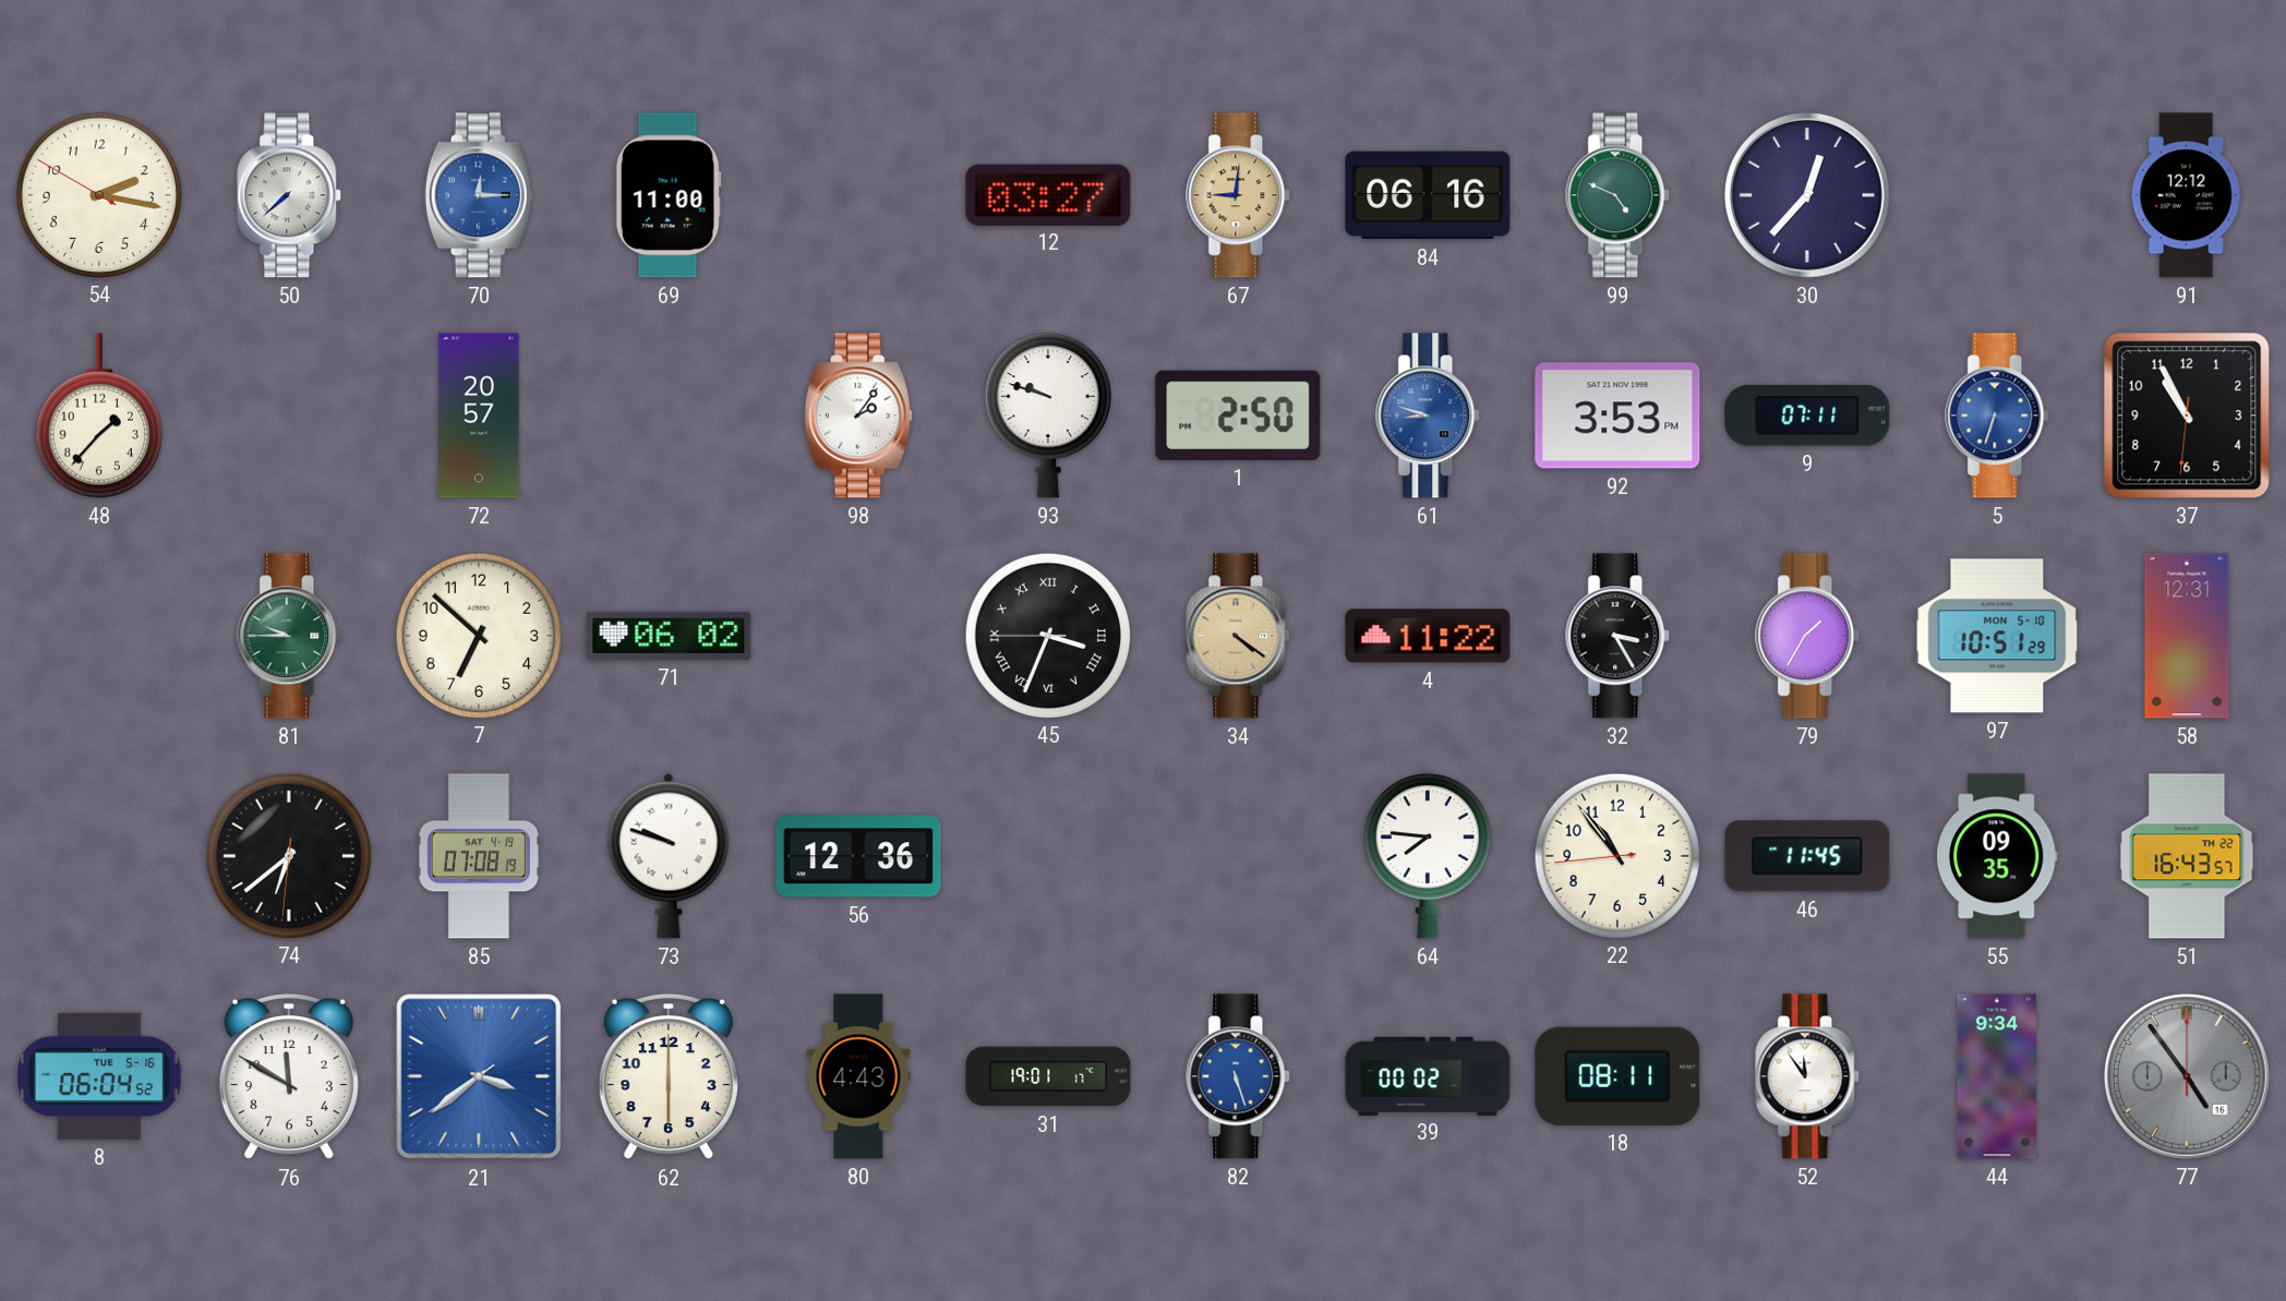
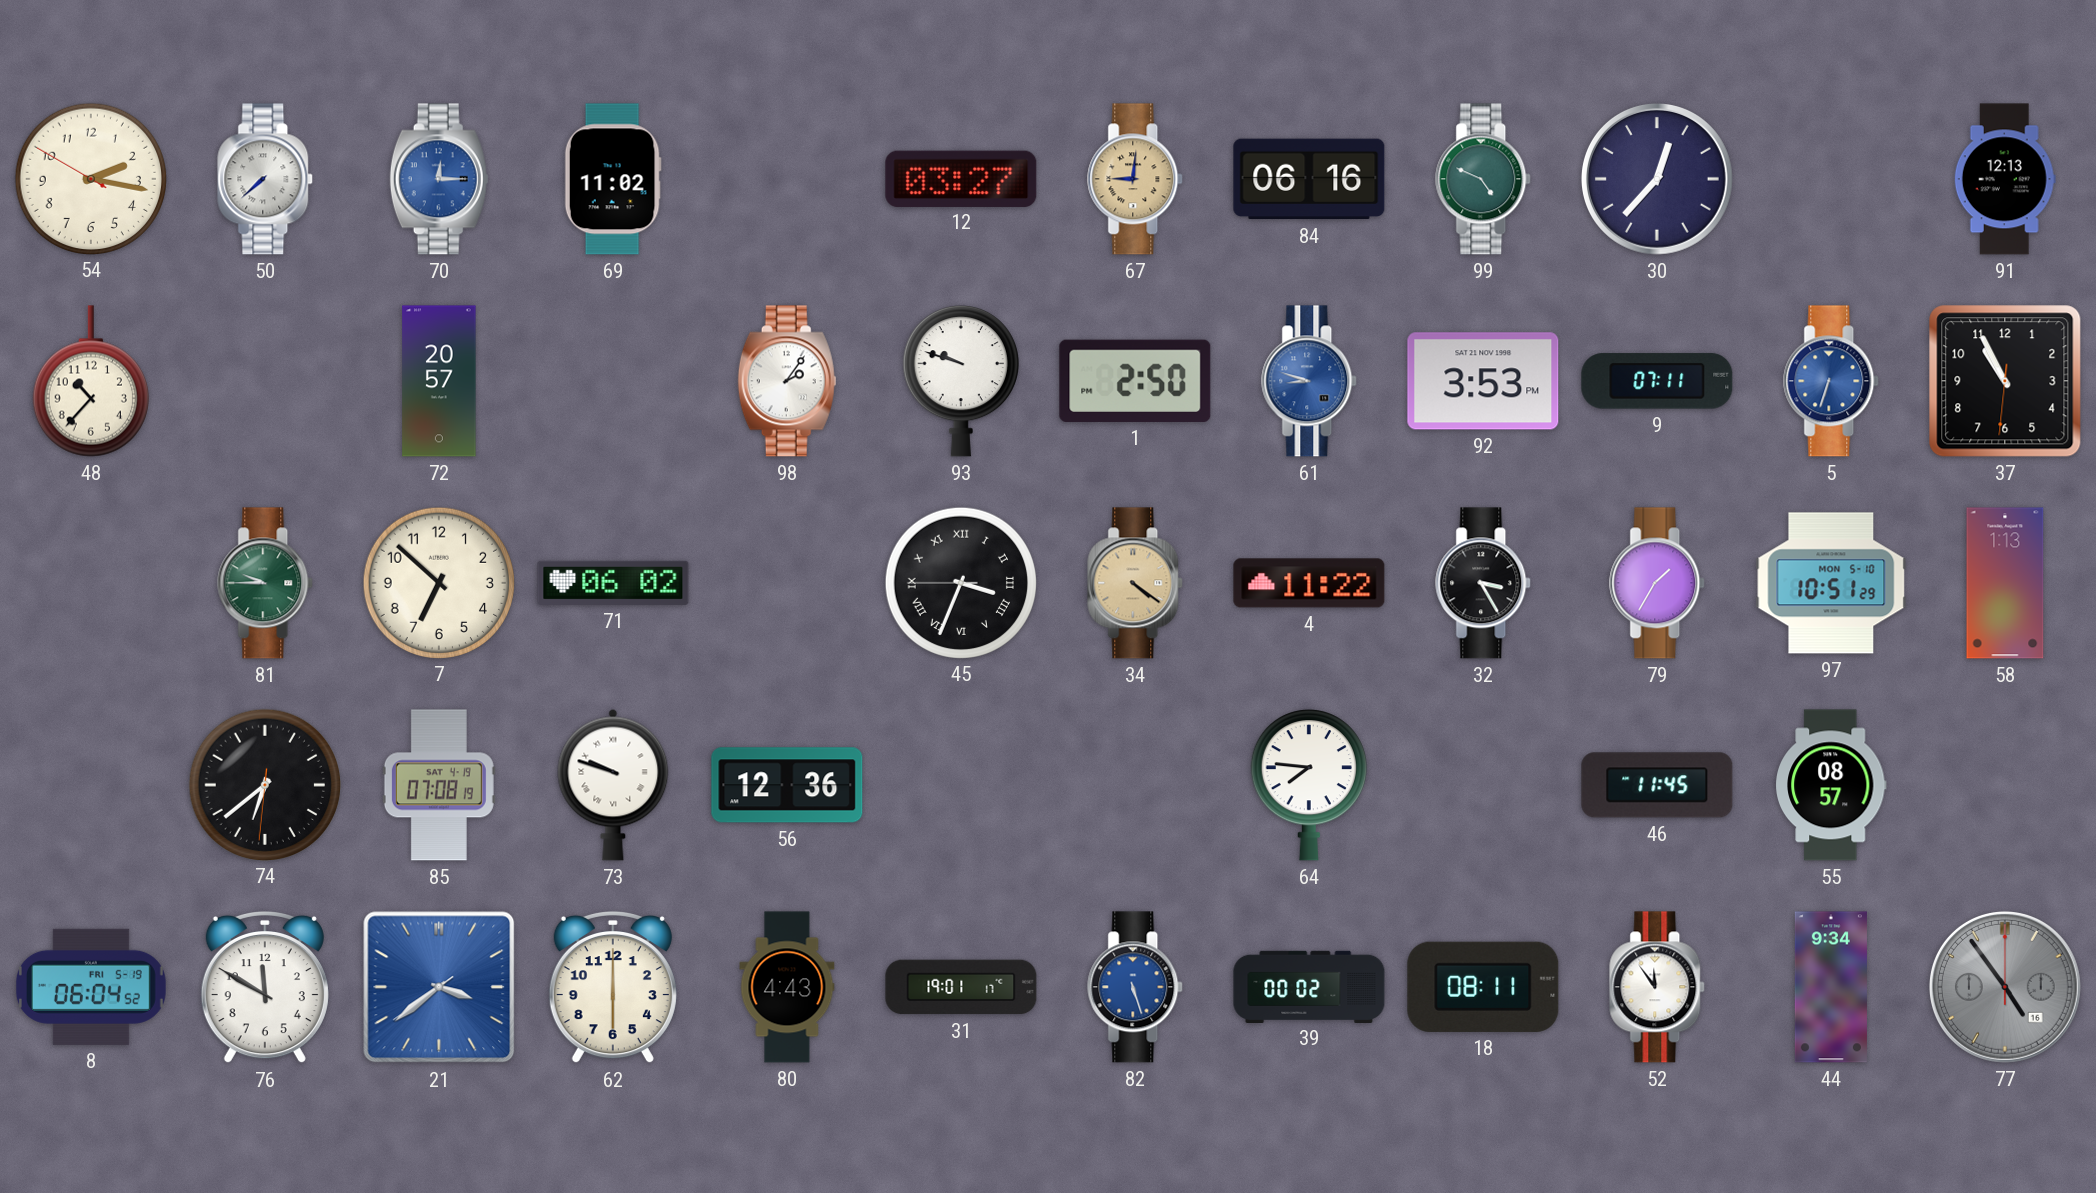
69: 11:00 -> 11:02 (613, 179)
91: 12:12 -> 12:13 (2005, 179)
48: 1:37 -> 10:37 (91, 381)
58: 12:31 -> 1:13 (2005, 583)
22: 10:53 -> none (1616, 855)
55: 09:35 -> 08:57 (1831, 785)
51: 16:43 -> none (2187, 856)
8 date: TUE 5-16 -> FRI 5-19 (91, 987)
